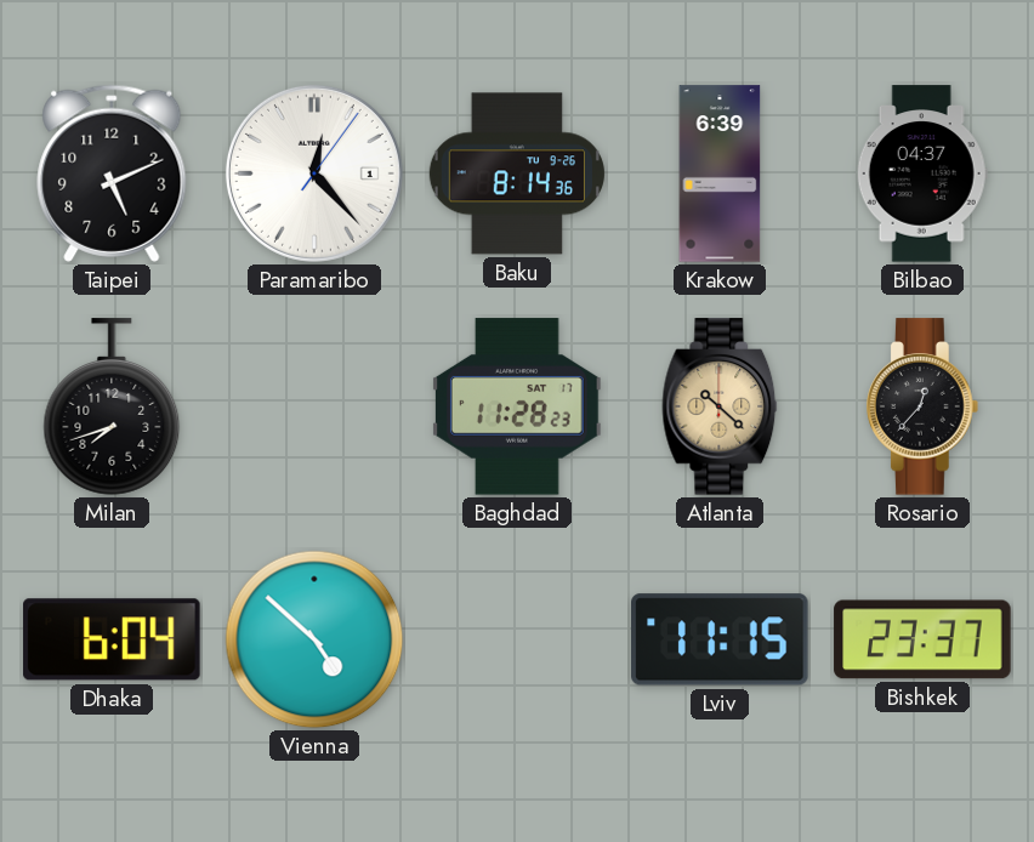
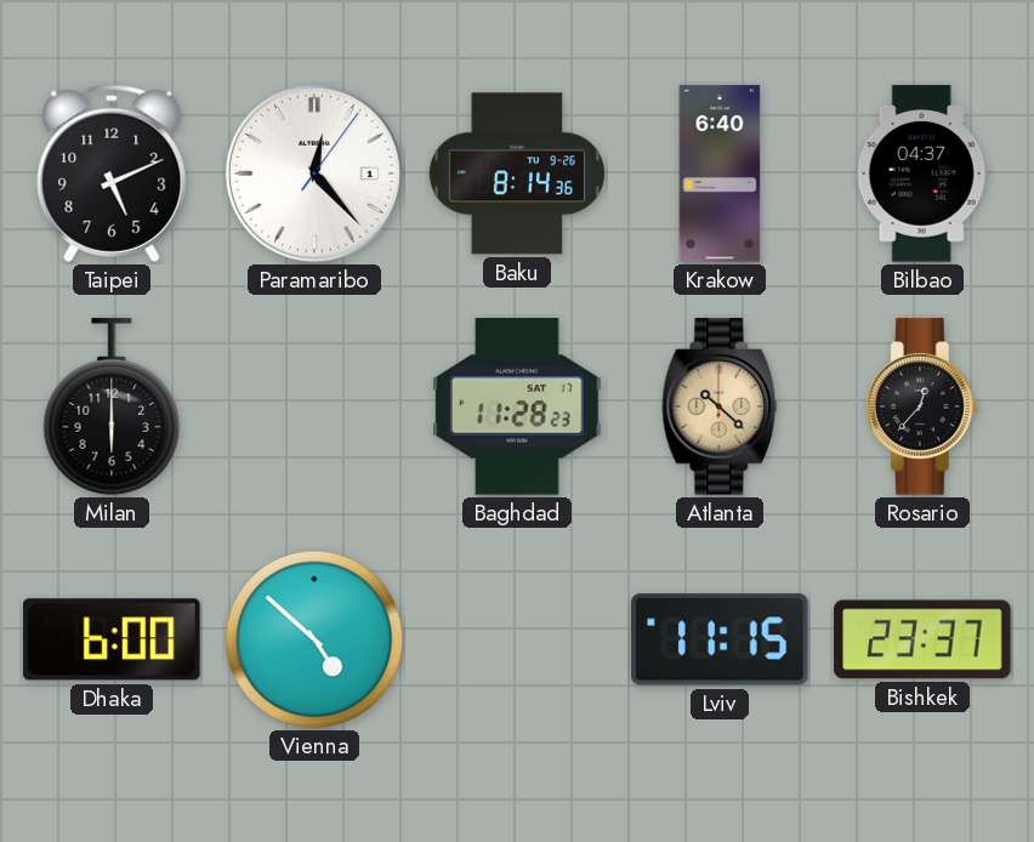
Krakow: 6:39 -> 6:40 (720, 173)
Milan: 7:42 -> 6:00 (112, 406)
Dhaka: 6:04 -> 6:00 (112, 639)
